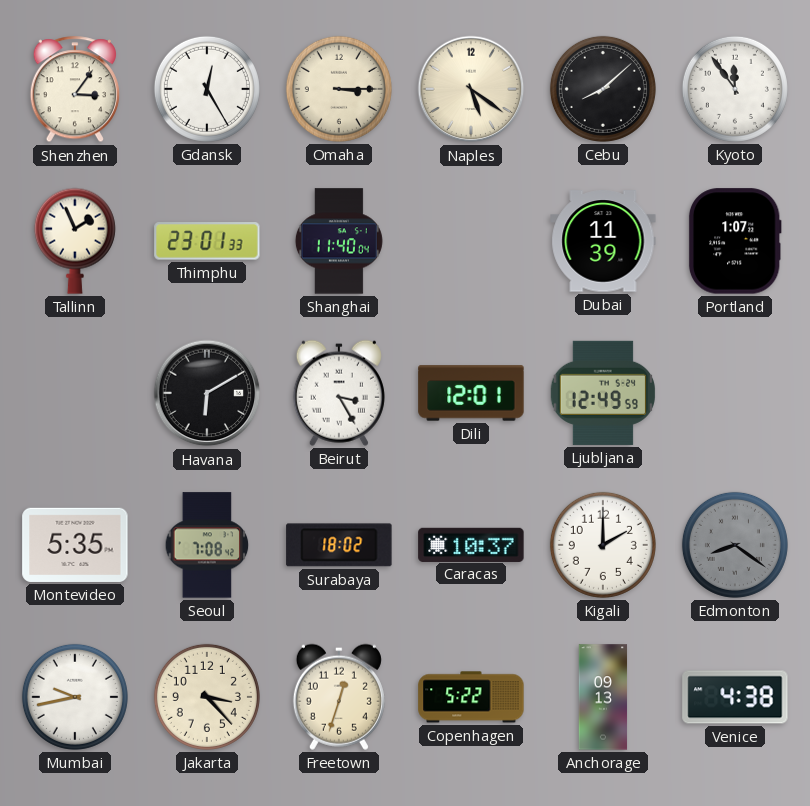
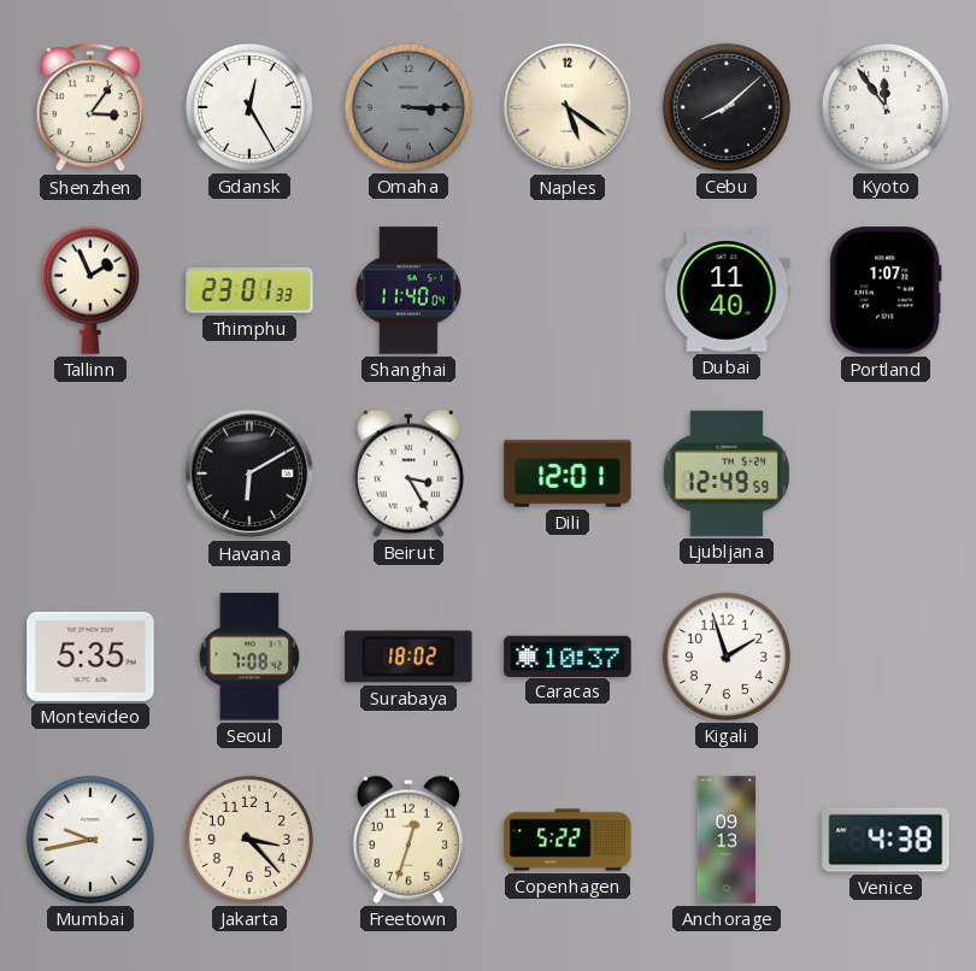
Omaha dial: cream -> grey (408, 107)
Dubai: 11:39 -> 11:40 (727, 290)
Kigali: 2:00 -> 1:57 (727, 657)
Edmonton: 8:21 -> none (735, 545)
